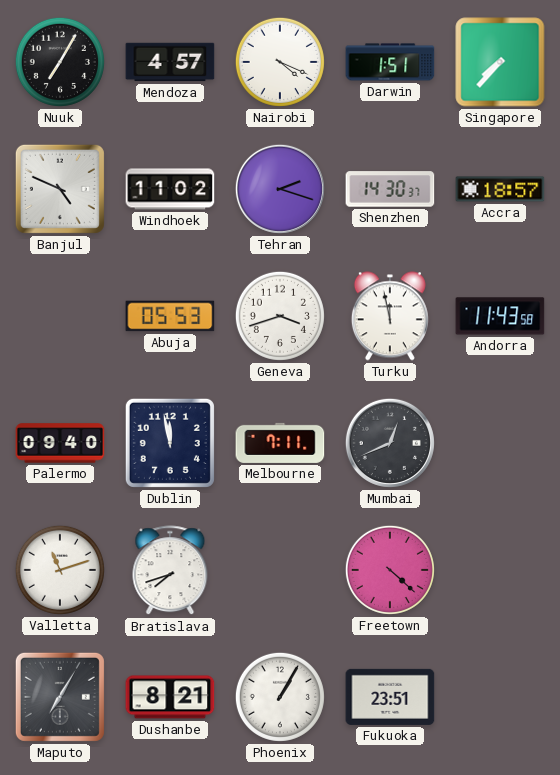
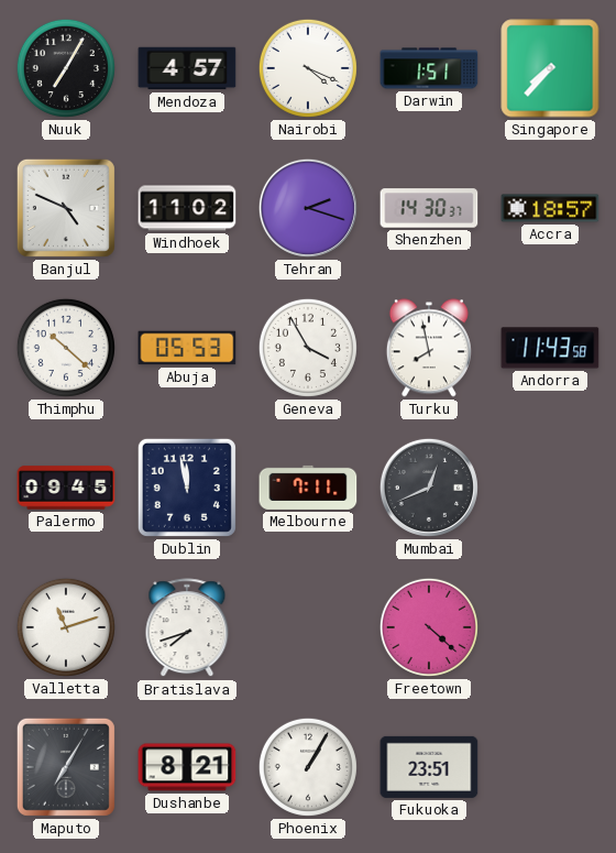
Thimphu: none -> 10:22 (66, 348)
Geneva: 3:42 -> 3:55 (308, 348)
Turku: 11:58 -> 7:58 (429, 348)
Palermo: 09:40 -> 09:45 (66, 488)
